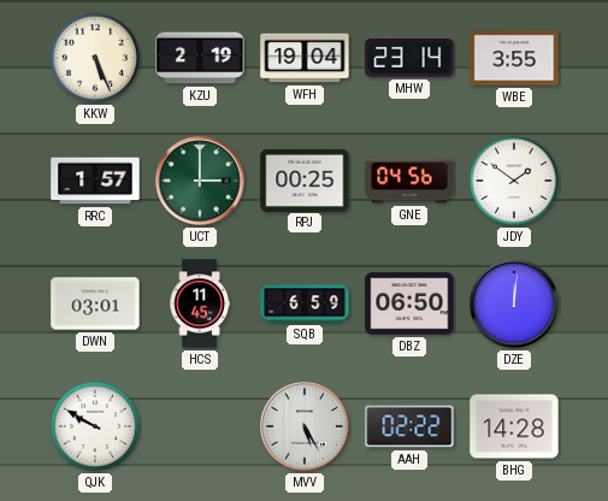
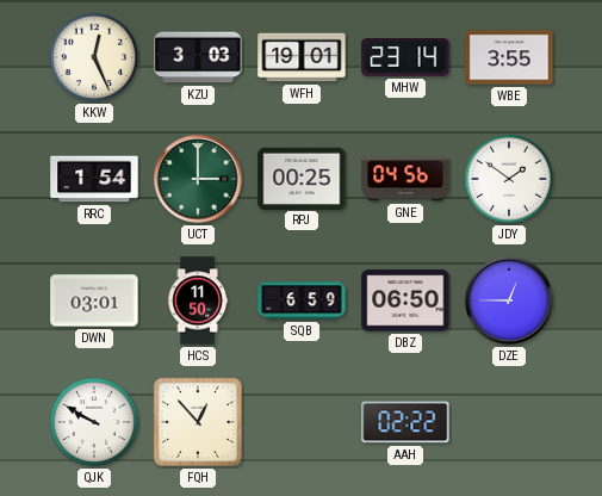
KKW: 5:26 -> 12:26 (94, 57)
KZU: 2:19 -> 3:03 (198, 57)
WFH: 19:04 -> 19:01 (302, 57)
RRC: 1:57 -> 1:54 (94, 179)
HCS: 11:45 -> 11:50 (198, 300)
DZE: 12:01 -> 12:45 (509, 300)
FQH: none -> 12:53 (198, 422)
MVV: 5:25 -> none (305, 426)
BHG: 14:28 -> none (514, 426)
